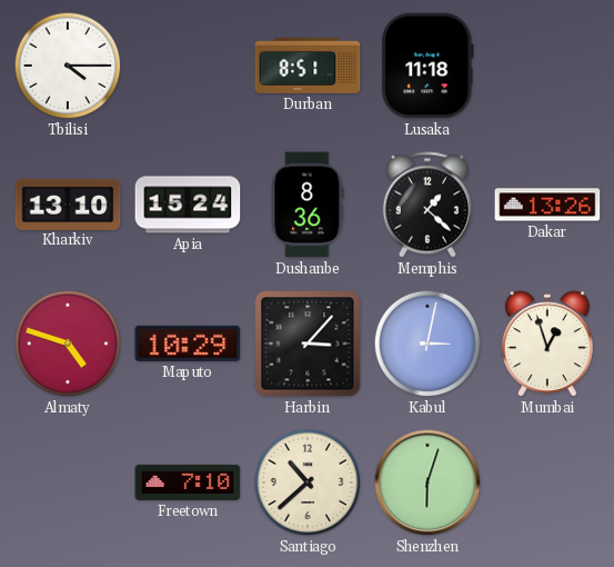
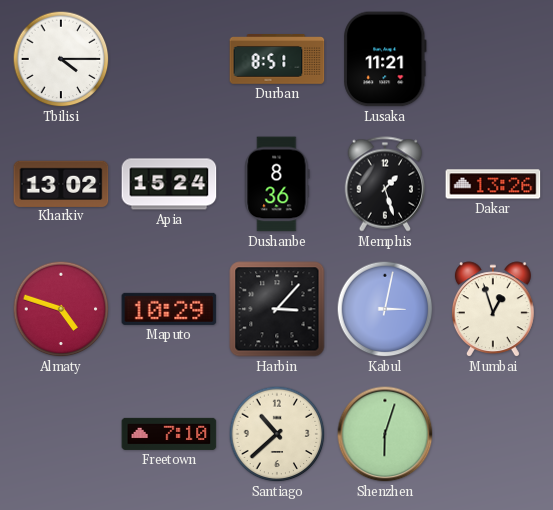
Lusaka: 11:18 -> 11:21 (385, 59)
Kharkiv: 13:10 -> 13:02 (61, 183)
Memphis: 1:22 -> 1:27 (384, 184)
